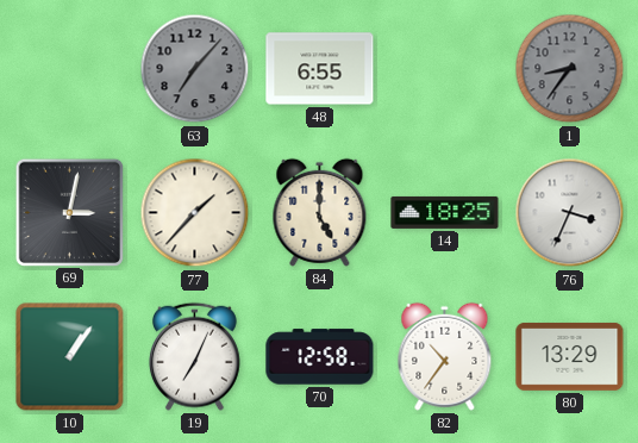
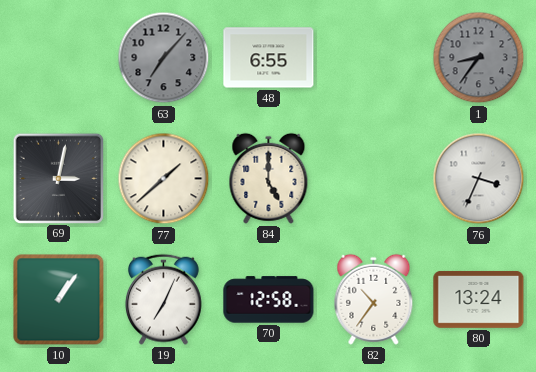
77: 1:37 -> 1:38 (164, 179)
14: 18:25 -> none (445, 212)
80: 13:29 -> 13:24 (479, 299)
